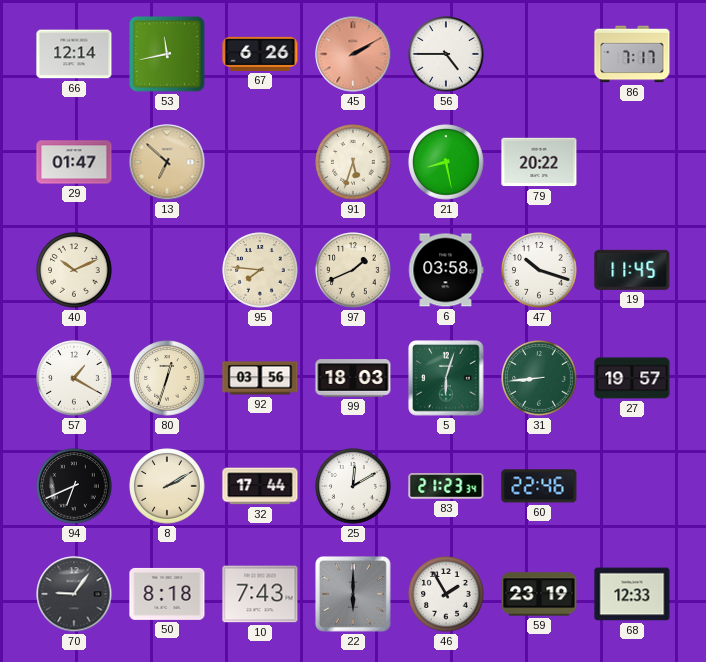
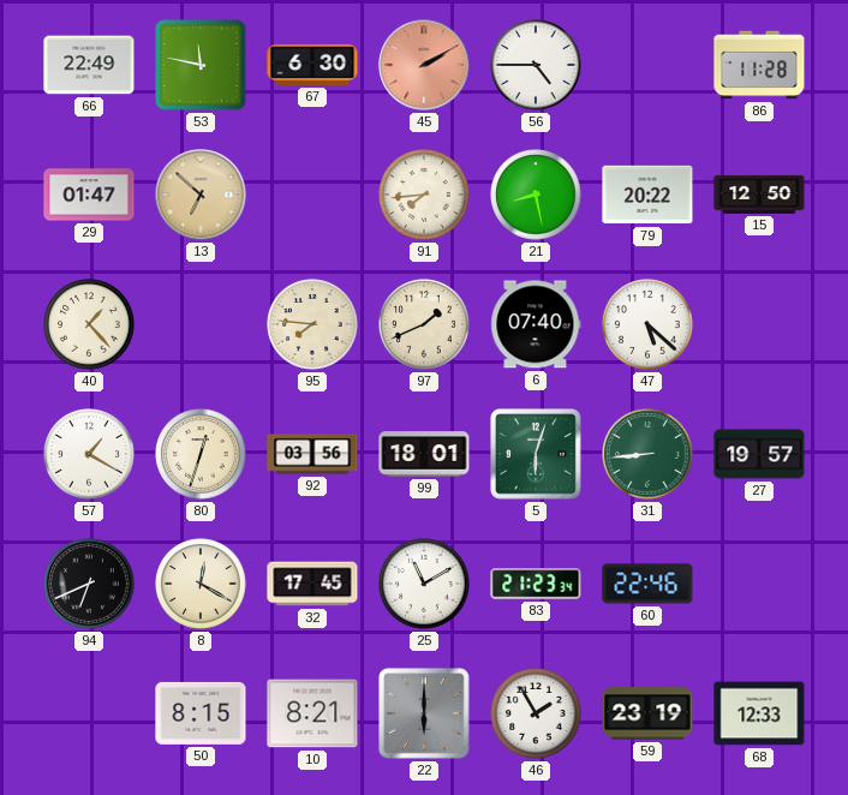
66: 12:14 -> 22:49 (89, 65)
53: 11:43 -> 11:47 (201, 65)
67: 6:26 -> 6:30 (312, 65)
86: 7:17 -> 11:28 (759, 65)
91: 5:33 -> 7:44 (424, 195)
15: none -> 12:50 (759, 195)
40: 10:11 -> 1:23 (89, 324)
6: 03:58 -> 07:40 (536, 324)
47: 10:18 -> 5:22 (647, 324)
19: 11:45 -> none (632, 270)
99: 18:03 -> 18:01 (424, 454)
8: 2:10 -> 12:20 (201, 584)
32: 17:44 -> 17:45 (312, 584)
25: 12:10 -> 11:10 (424, 584)
70: 9:06 -> none (74, 594)
50: 8:18 -> 8:15 (201, 713)
10: 7:43 -> 8:21 (312, 713)
